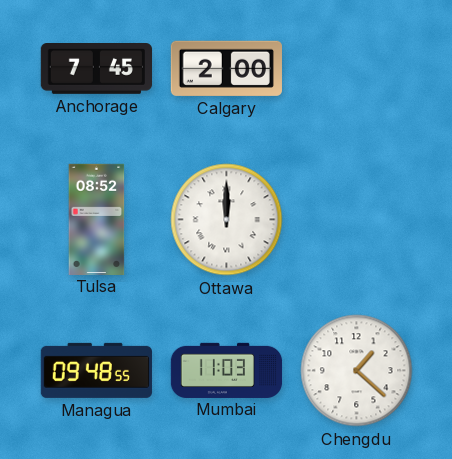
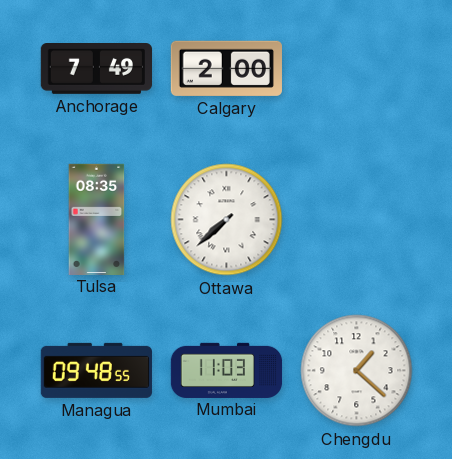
Anchorage: 7:45 -> 7:49 (96, 69)
Tulsa: 08:52 -> 08:35 (97, 219)
Ottawa: 12:00 -> 7:38 (227, 220)
